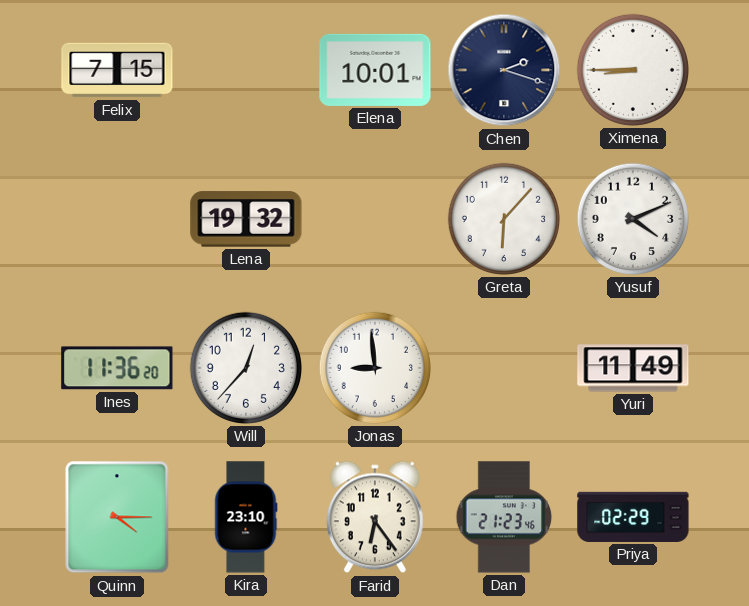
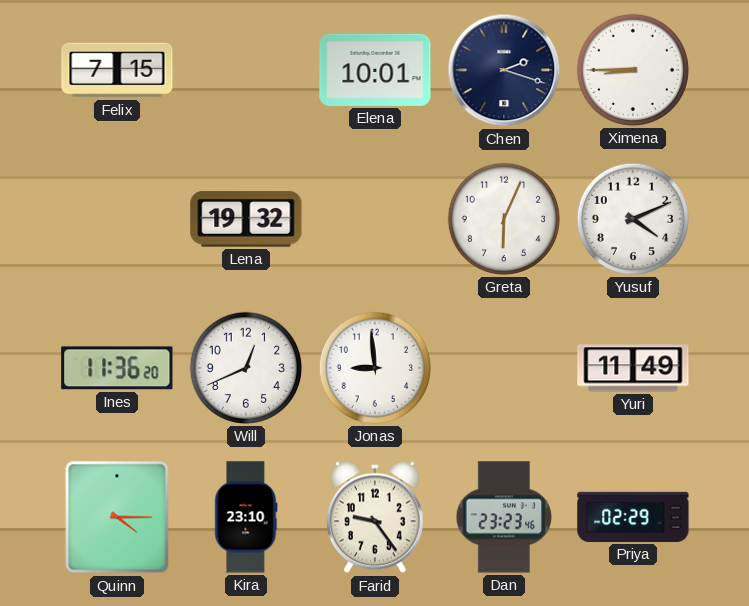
Greta: 6:07 -> 6:04 (504, 219)
Will: 12:37 -> 12:41 (246, 368)
Farid: 6:24 -> 9:24 (375, 517)
Dan: 21:23 -> 23:23 (504, 517)
